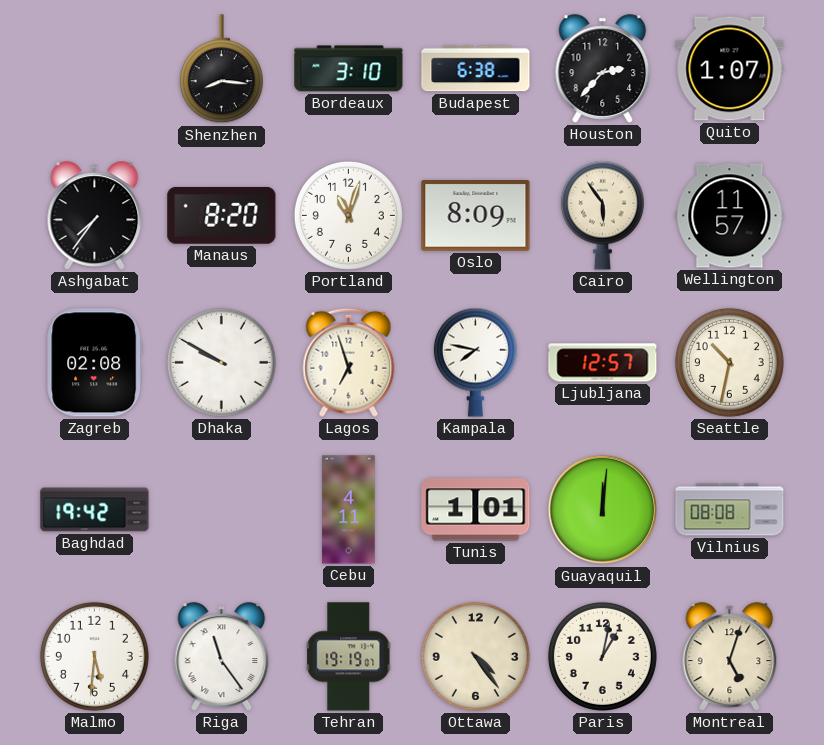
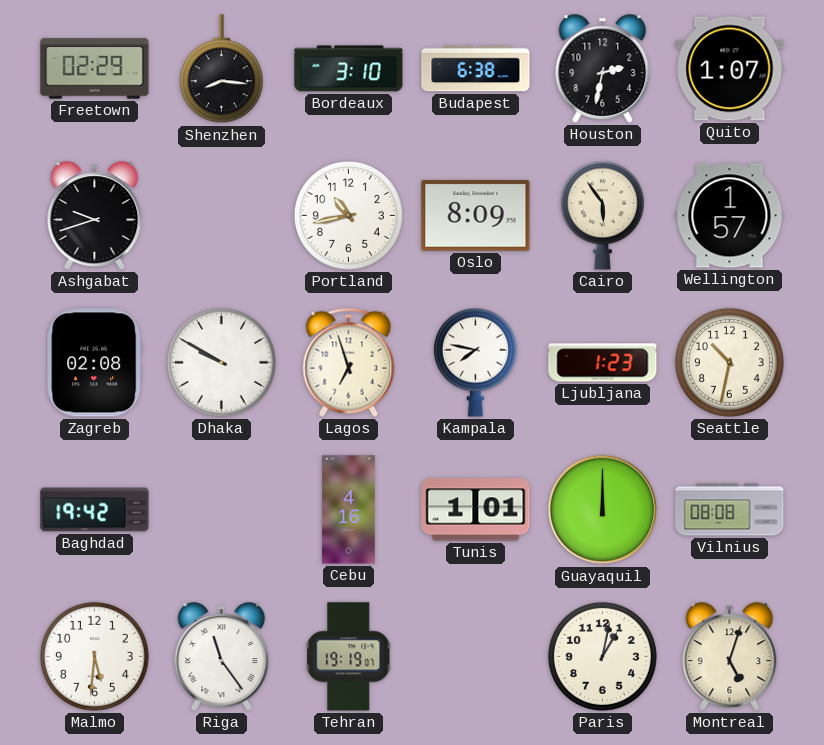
Freetown: none -> 02:29 (95, 69)
Houston: 2:37 -> 2:32 (603, 69)
Ashgabat: 7:36 -> 9:42 (95, 216)
Manaus: 8:20 -> none (222, 215)
Portland: 11:03 -> 10:43 (348, 215)
Wellington: 11:57 -> 1:57 (730, 216)
Ljubljana: 12:57 -> 1:23 (603, 363)
Cebu: 4:11 -> 4:16 (349, 510)
Guayaquil: 12:01 -> 12:00 (603, 510)
Ottawa: 4:24 -> none (475, 656)
